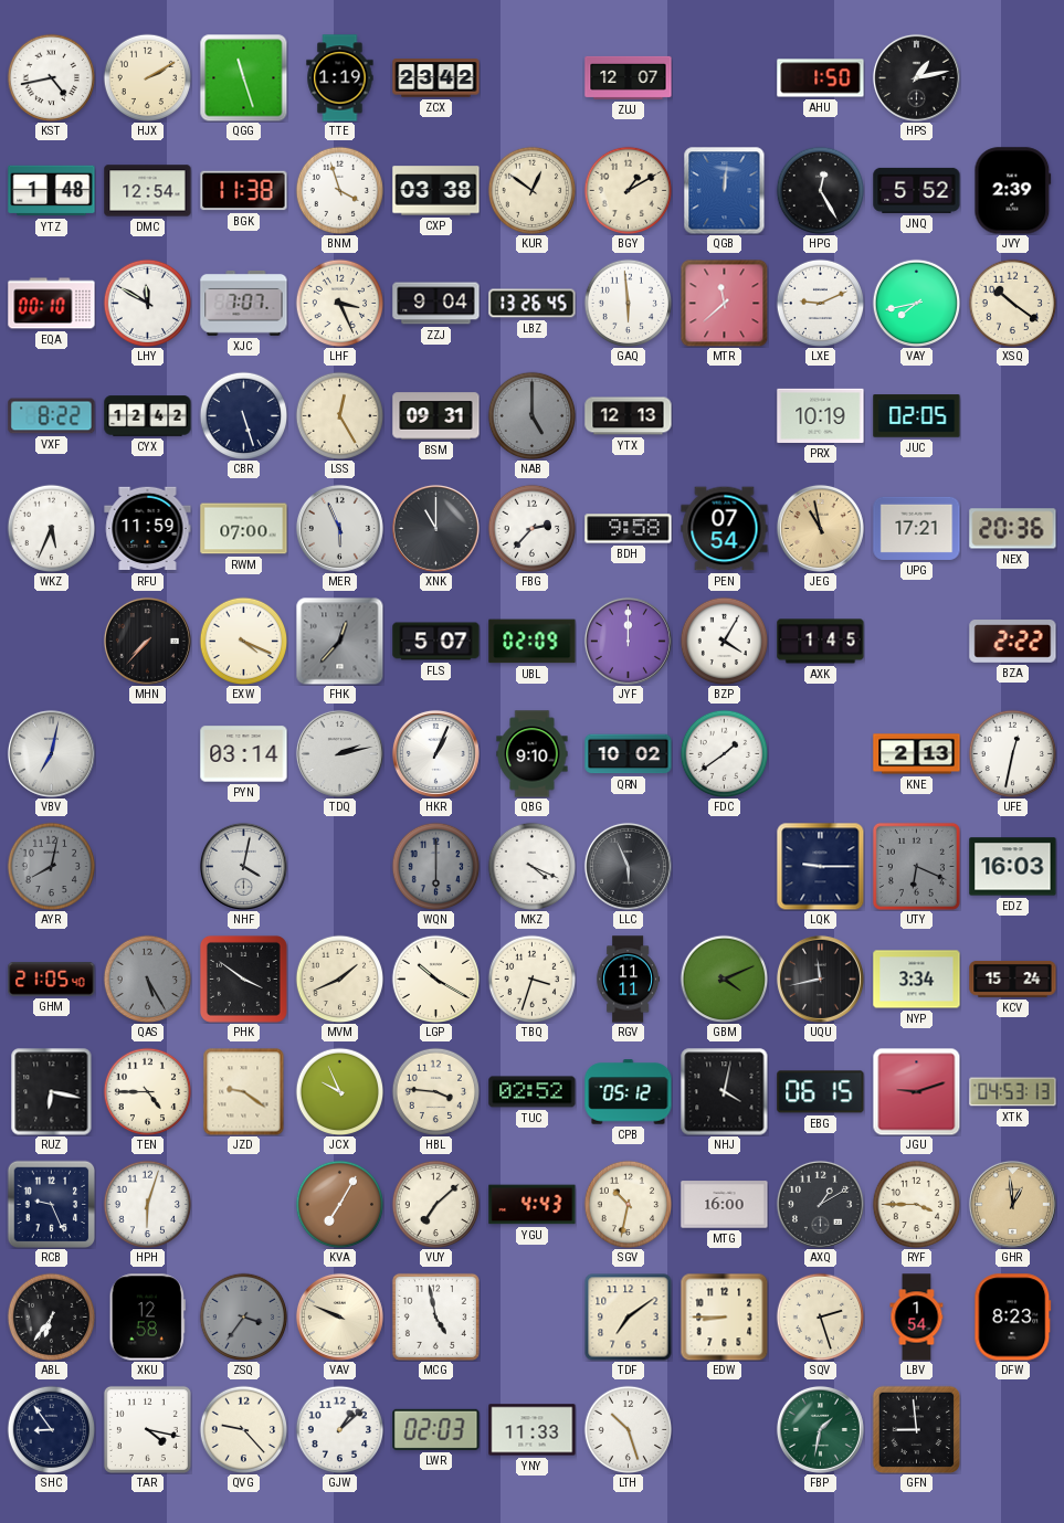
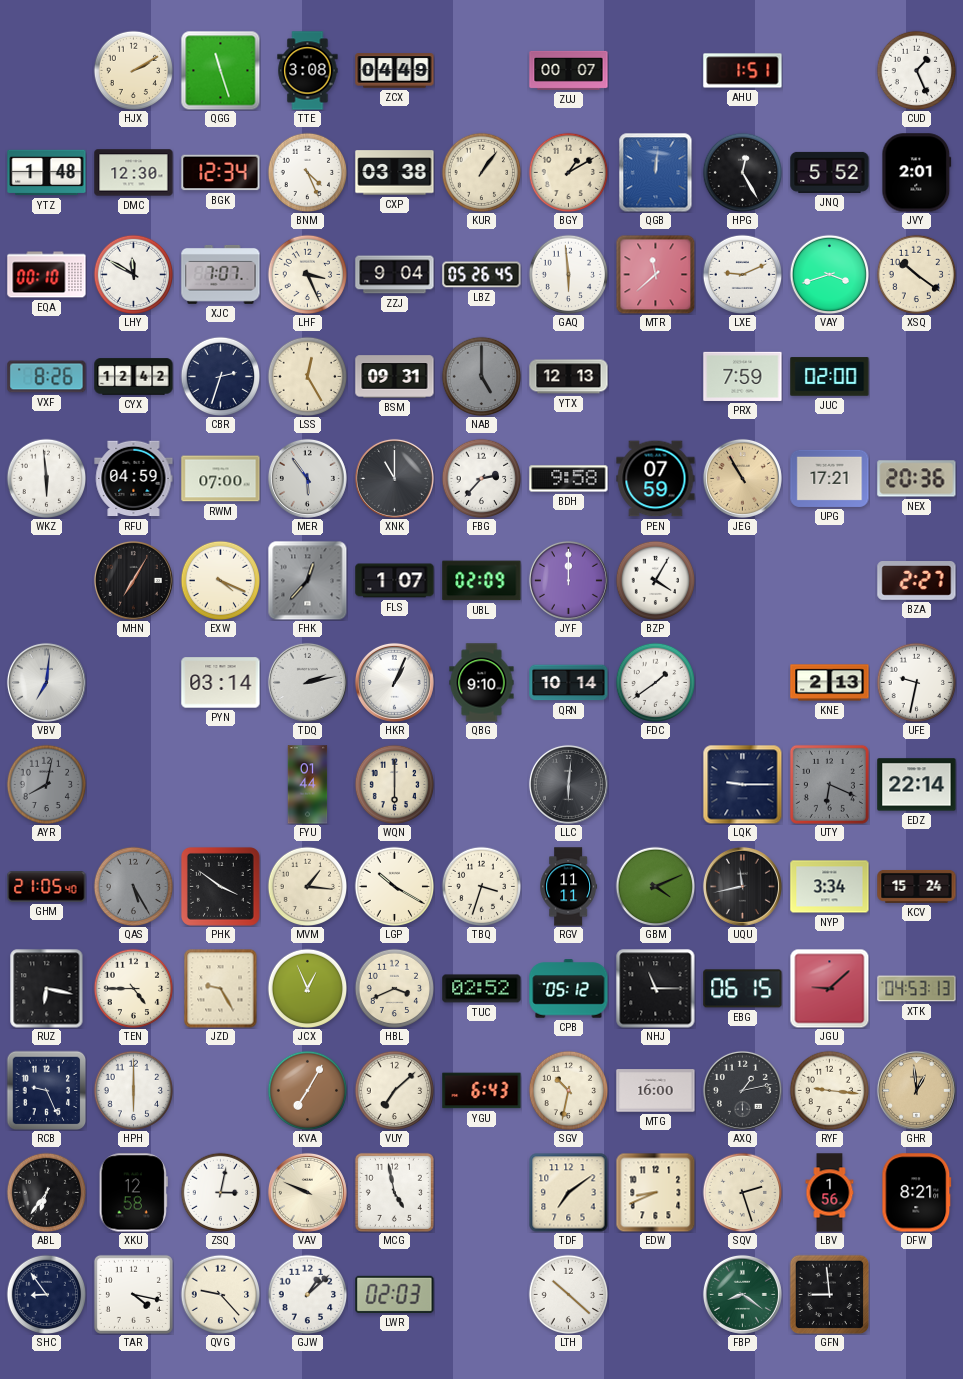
KST: 4:43 -> none (51, 77)
TTE: 1:19 -> 3:08 (308, 71)
ZCX: 23:42 -> 04:49 (395, 71)
ZUJ: 12:07 -> 00:07 (569, 70)
AHU: 1:50 -> 1:51 (743, 71)
HPS: 1:13 -> none (916, 77)
CUD: none -> 1:26 (916, 70)
DMC: 12:54 -> 12:30 (134, 173)
BGK: 11:38 -> 12:34 (221, 173)
BNM: 3:57 -> 4:26 (307, 172)
KUR: 12:51 -> 1:06 (481, 172)
JVY: 2:39 -> 2:01 (917, 173)
LBZ: 13:26 -> 05:26 (482, 275)
VAY: 7:43 -> 3:42 (829, 274)
VXF: 8:22 -> 8:26 (47, 377)
CBR: 5:27 -> 2:33 (220, 376)
PRX: 10:19 -> 7:59 (743, 376)
JUC: 02:05 -> 02:00 (830, 377)
WKZ: 5:34 -> 5:59 (46, 478)
RFU: 11:59 -> 04:59 (134, 479)
MER: 5:56 -> 5:54 (307, 478)
PEN: 07:54 -> 07:59 (656, 479)
JEG: 10:58 -> 10:55 (742, 478)
MHN: 7:37 -> 7:05 (133, 580)
FLS: 5:07 -> 1:07 (395, 581)
AXK: 1:45 -> none (821, 642)
BZA: 2:22 -> 2:27 (917, 581)
VBV: 7:02 -> 7:01 (46, 682)
QRN: 10:02 -> 10:14 (569, 683)
UFE: 12:32 -> 9:32 (916, 682)
NHF: 4:02 -> none (243, 866)
FYU: none -> 01:44 (308, 785)
WQN dial: grey -> cream (394, 784)
MKZ: 4:19 -> none (531, 866)
LLC: 5:56 -> 6:01 (568, 784)
EDZ: 16:03 -> 22:14 (917, 785)
MVM: 1:41 -> 1:16 (307, 886)
JZD: 9:21 -> 9:25 (221, 989)
JCX: 9:56 -> 12:56 (307, 988)
HBL: 3:46 -> 3:41 (394, 988)
NHJ: 4:02 -> 11:15 (656, 989)
JGU: 9:12 -> 9:08 (829, 988)
HPH: 6:03 -> 6:00 (133, 1090)
YGU: 4:43 -> 6:43 (482, 1091)
AXQ: 1:10 -> 1:13 (742, 1090)
RYF: 3:45 -> 9:16 (829, 1090)
ZSQ: 3:36 -> 3:02 (220, 1192)
ZSQ dial: grey -> white (220, 1192)
EDW: 8:45 -> 8:41 (655, 1192)
LBV: 1:54 -> 1:56 (830, 1193)
DFW: 8:23 -> 8:21 (917, 1193)
YNY: 11:33 -> none (533, 1430)
LTH: 10:27 -> 10:22 (568, 1294)
FBP: 1:32 -> 8:21 (742, 1294)
